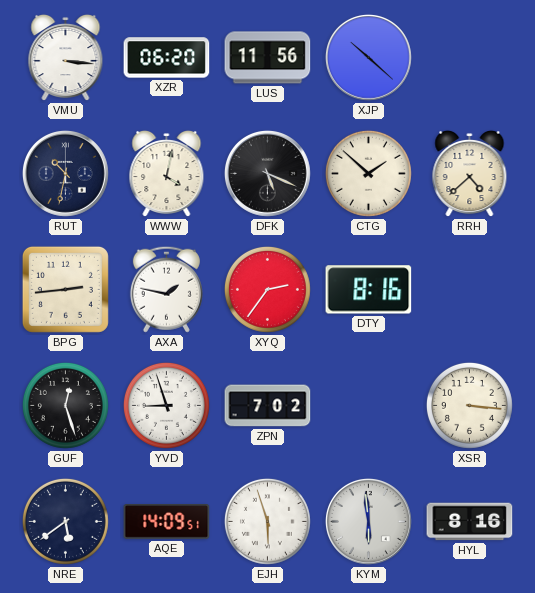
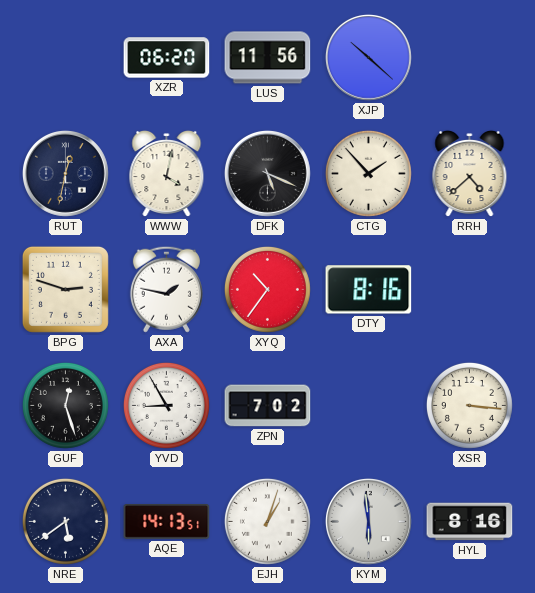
VMU: 3:16 -> none (66, 58)
RUT: 10:32 -> 12:32 (65, 173)
CTG: 1:52 -> 1:53 (368, 173)
BPG: 2:44 -> 2:48 (65, 289)
XYQ: 2:36 -> 10:36 (267, 289)
YVD: 8:57 -> 8:55 (166, 405)
AQE: 14:09 -> 14:13 (167, 522)
EJH: 5:57 -> 1:03 (267, 521)
